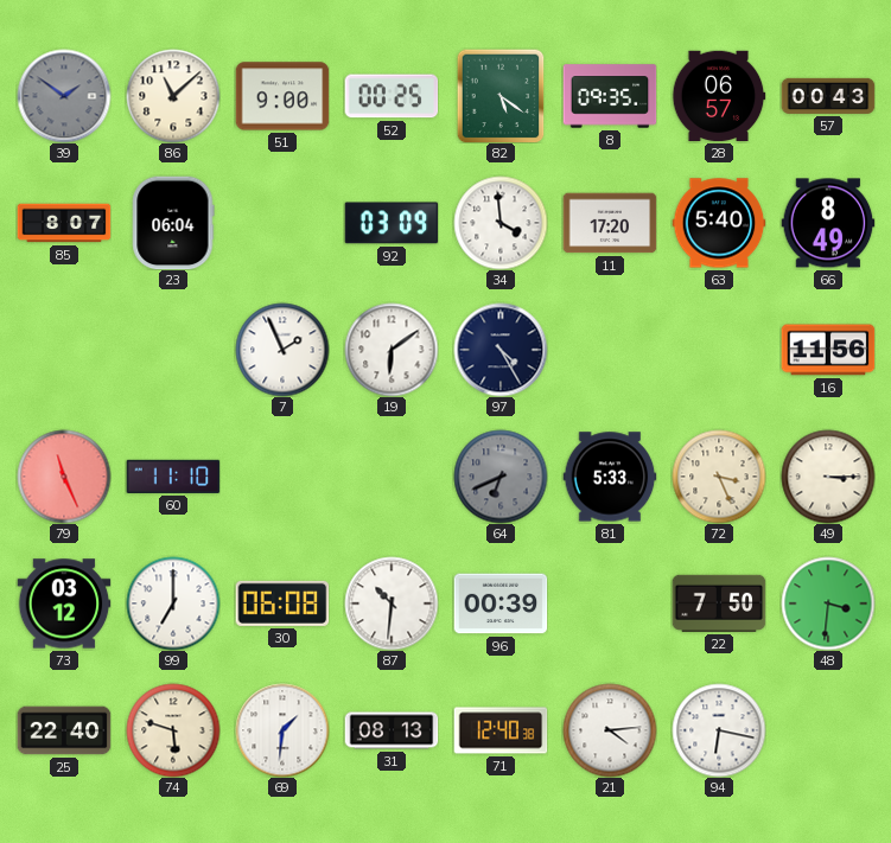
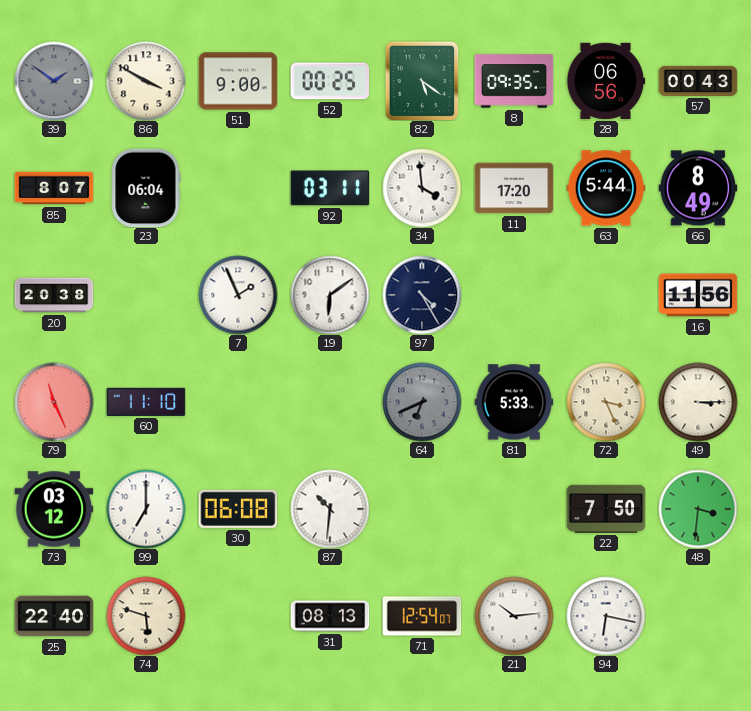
86: 11:08 -> 3:50 (146, 81)
28: 06:57 -> 06:56 (606, 81)
92: 03:09 -> 03:11 (330, 188)
63: 5:40 -> 5:44 (606, 188)
20: none -> 20:38 (54, 295)
96: 00:39 -> none (501, 603)
69: 1:31 -> none (282, 730)
71: 12:40 -> 12:54 (422, 616)
21: 4:14 -> 10:14 (514, 616)
